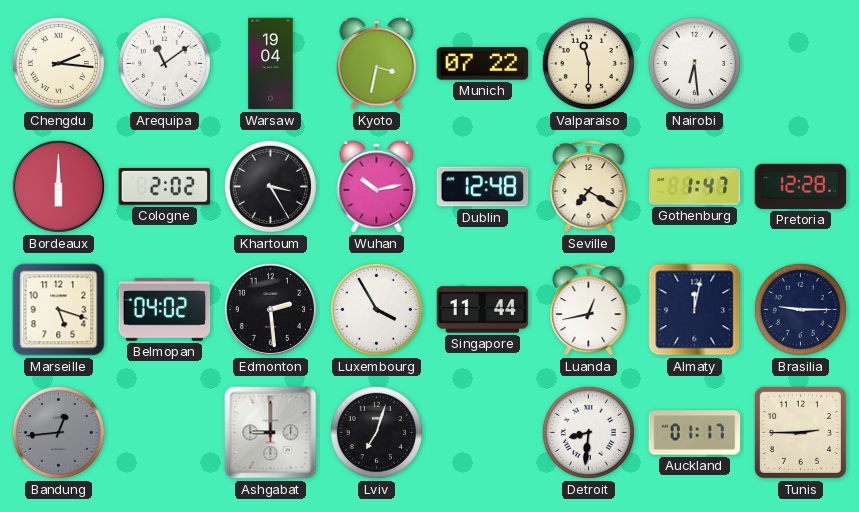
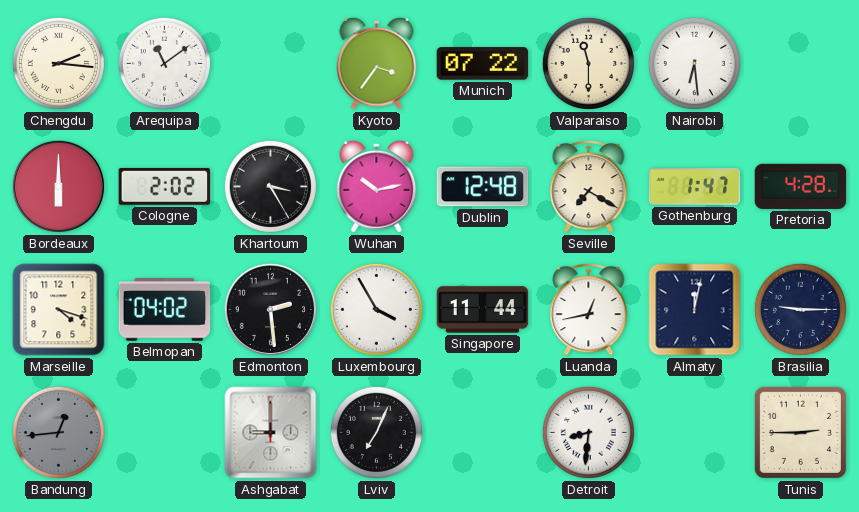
Warsaw: 19:04 -> none (271, 64)
Kyoto: 3:32 -> 3:36 (377, 63)
Pretoria: 12:28 -> 4:28 (801, 186)
Marseille: 5:18 -> 4:18 (59, 310)
Lviv: 7:03 -> 7:04 (376, 432)
Auckland: 01:17 -> none (695, 433)
